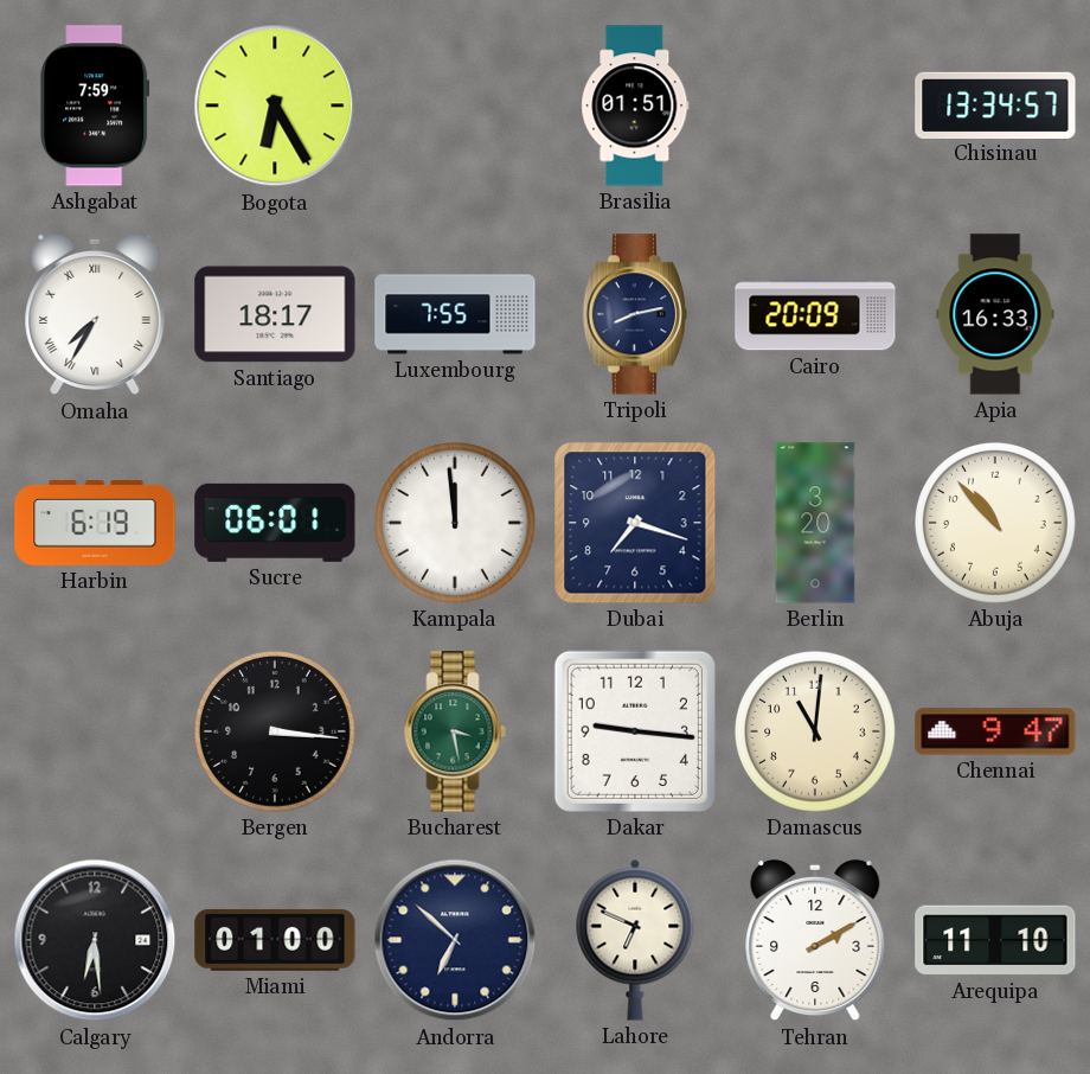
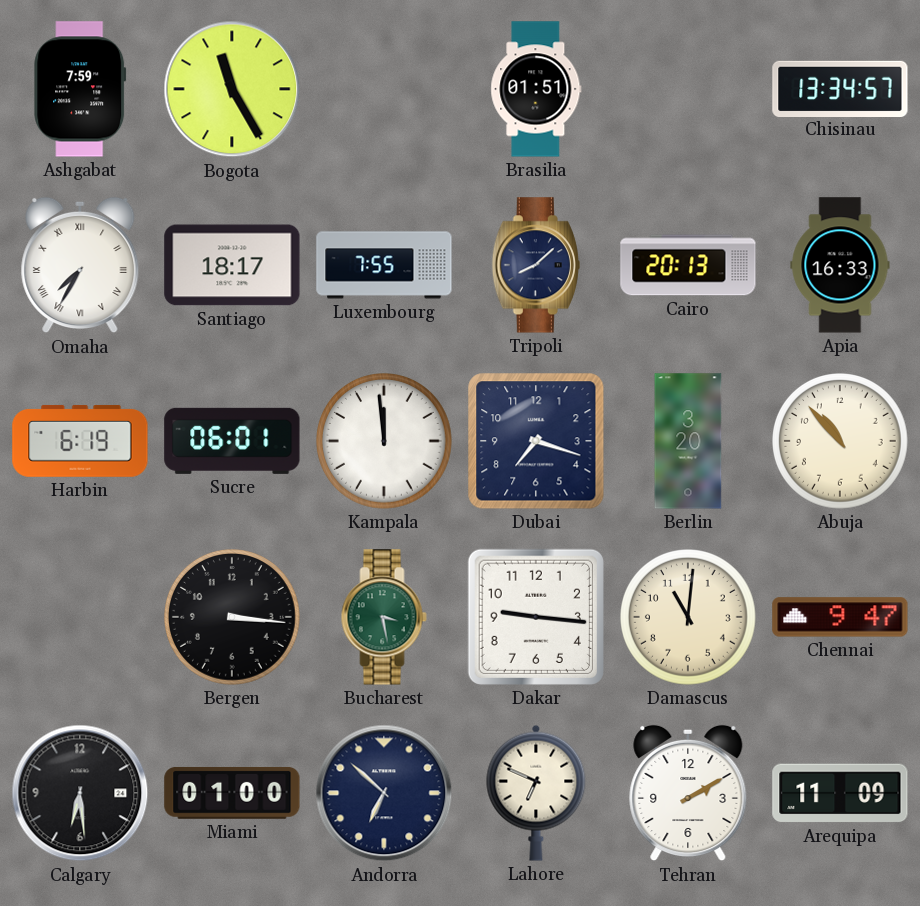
Bogota: 6:25 -> 11:25 (232, 89)
Tripoli: 8:13 -> 8:08 (536, 265)
Cairo: 20:09 -> 20:13 (688, 265)
Arequipa: 11:10 -> 11:09 (840, 793)
